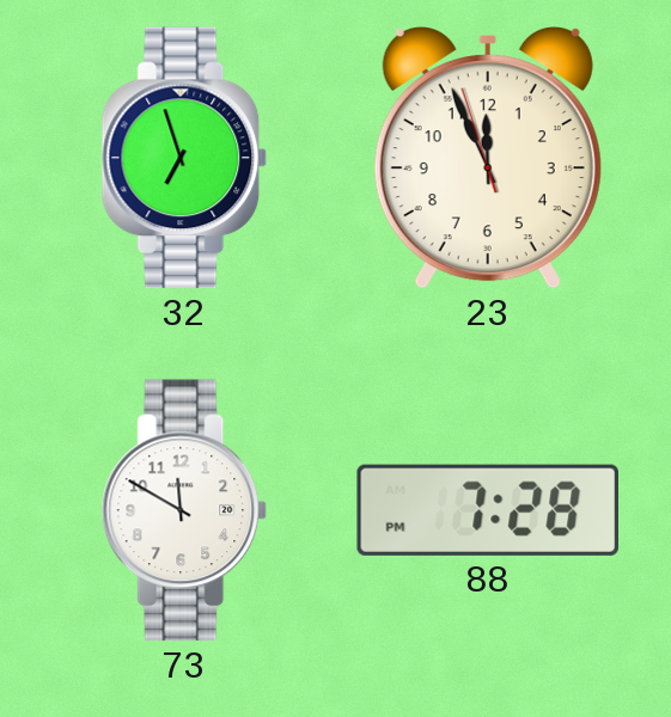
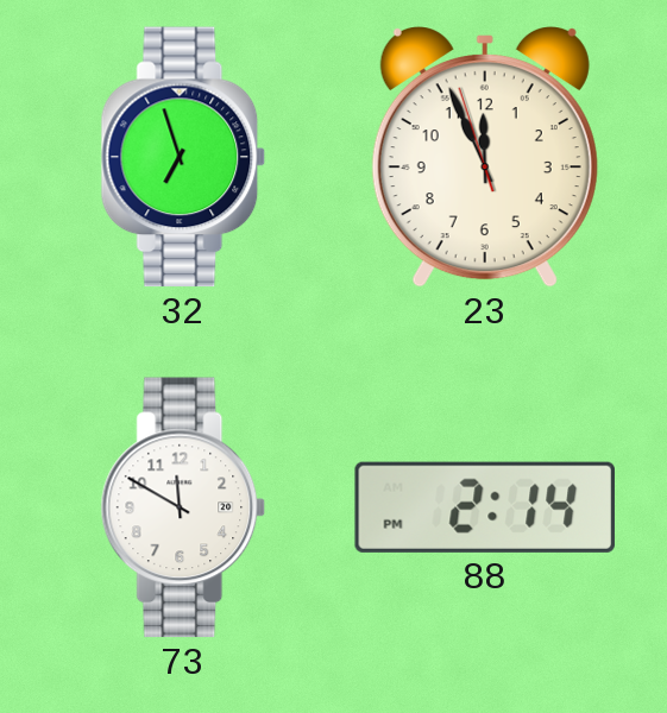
88: 7:28 -> 2:14 (484, 507)
